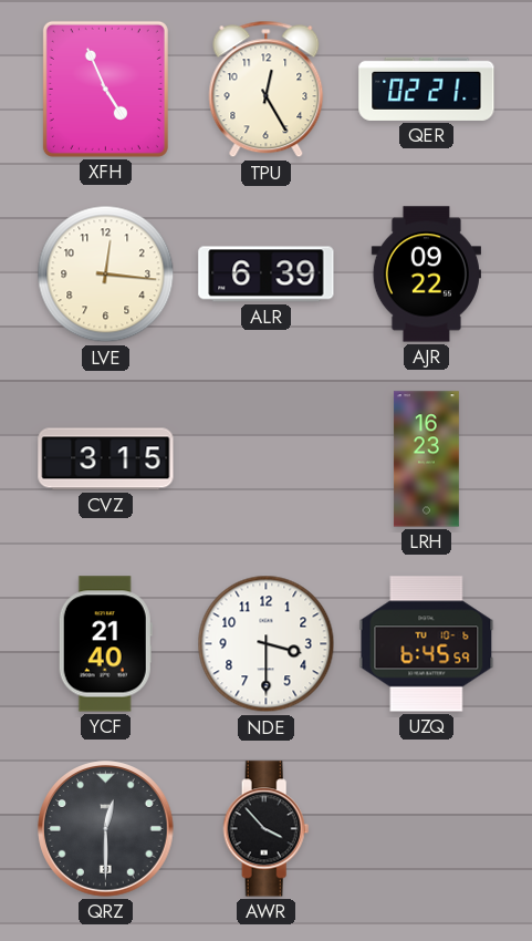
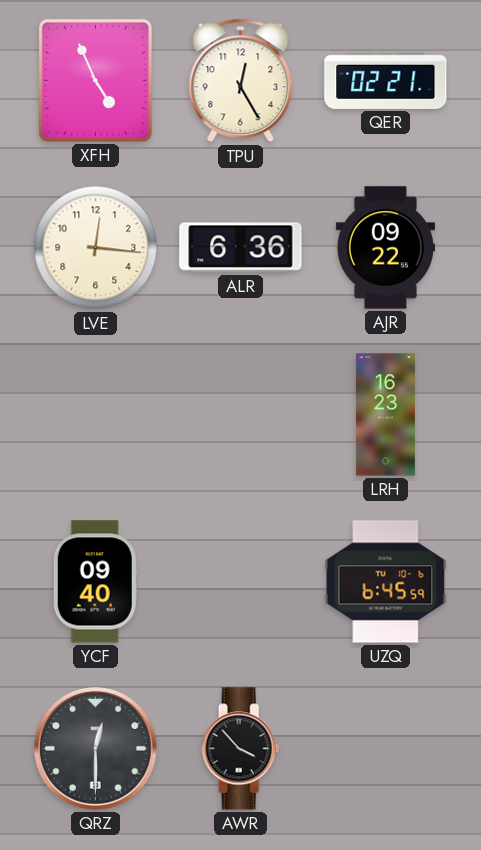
ALR: 6:39 -> 6:36 (241, 248)
CVZ: 3:15 -> none (106, 459)
YCF: 21:40 -> 09:40 (95, 582)
NDE: 3:30 -> none (267, 644)
